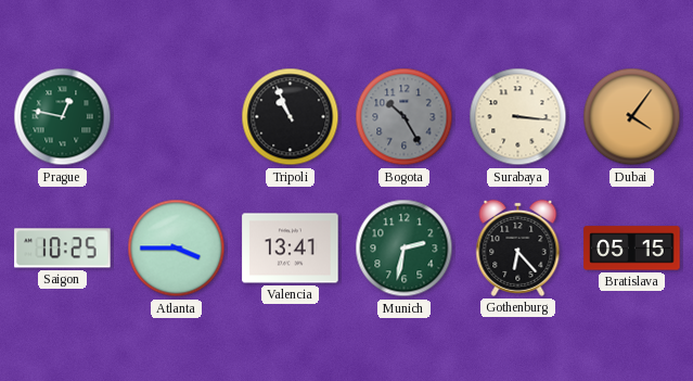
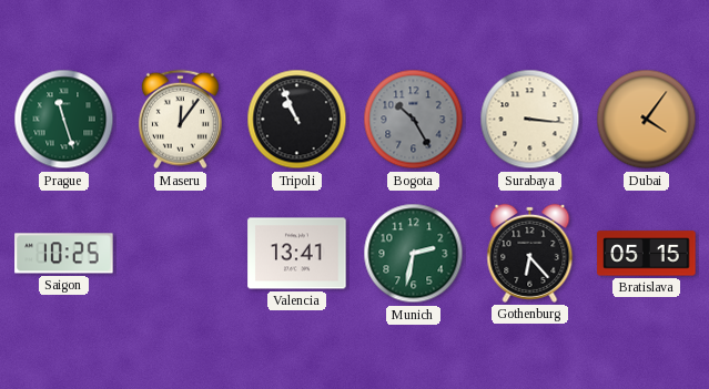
Prague: 12:47 -> 11:27 (64, 120)
Maseru: none -> 12:06 (180, 120)
Atlanta: 3:45 -> none (177, 249)
